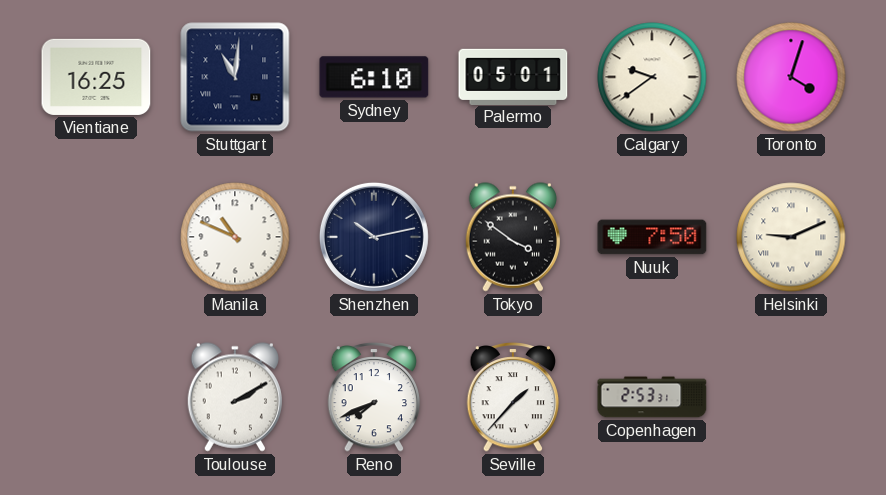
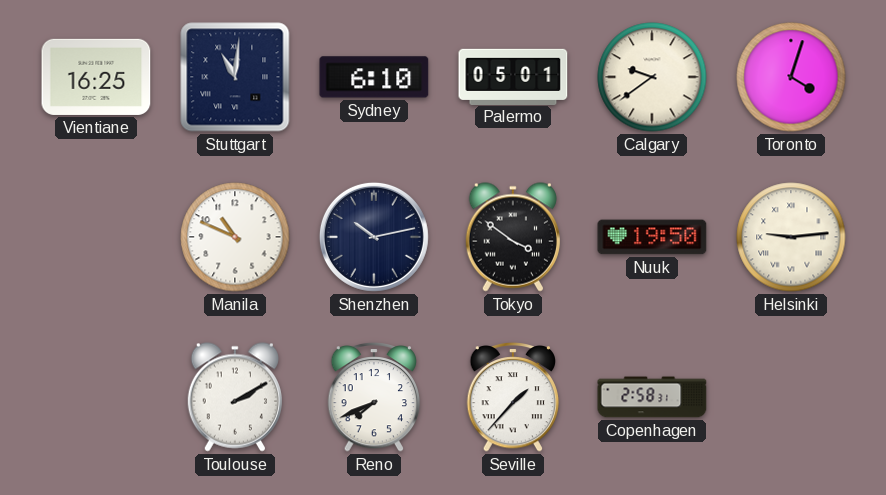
Nuuk: 7:50 -> 19:50 (652, 237)
Helsinki: 9:11 -> 9:14 (791, 237)
Copenhagen: 2:53 -> 2:58 (652, 397)
